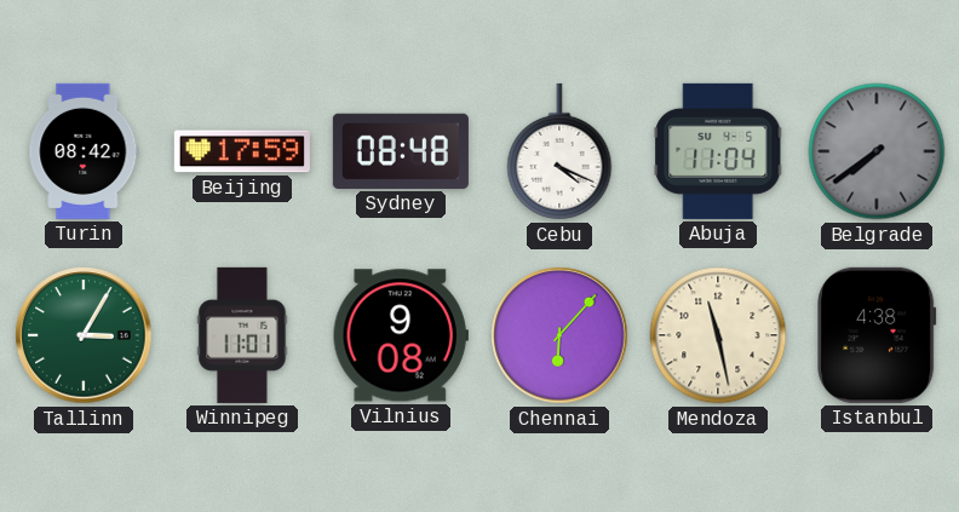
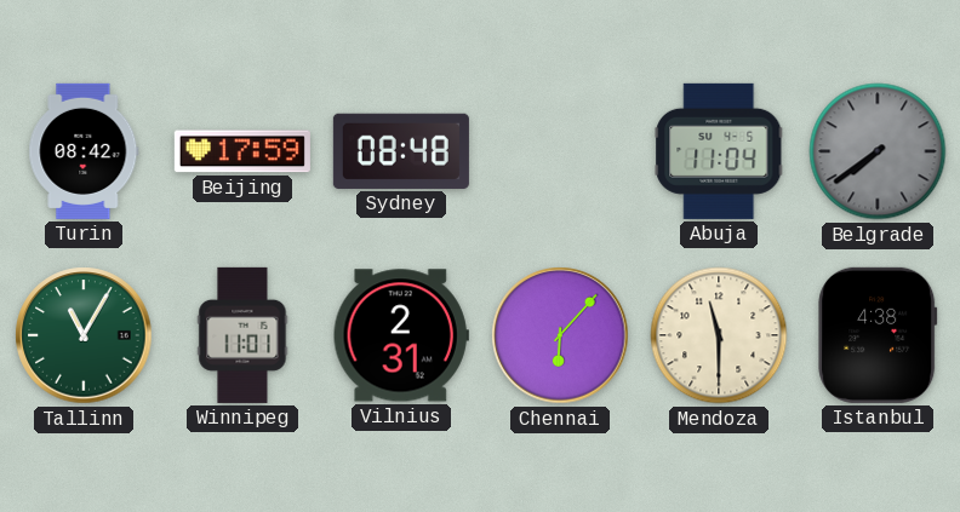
Cebu: 4:19 -> none (559, 151)
Tallinn: 3:05 -> 11:05 (84, 335)
Vilnius: 9:08 -> 2:31 (401, 335)
Mendoza: 11:28 -> 11:30 (719, 335)
